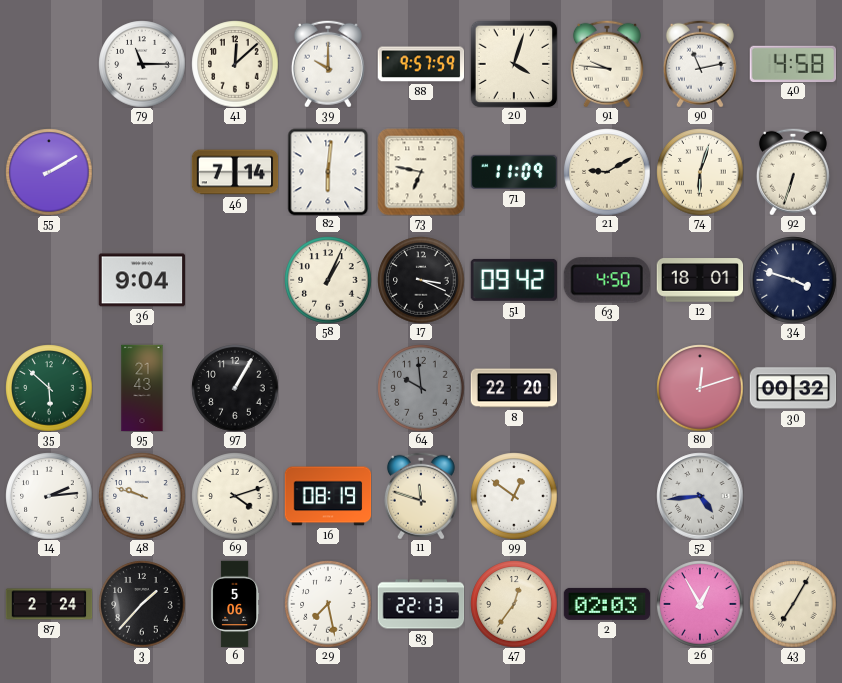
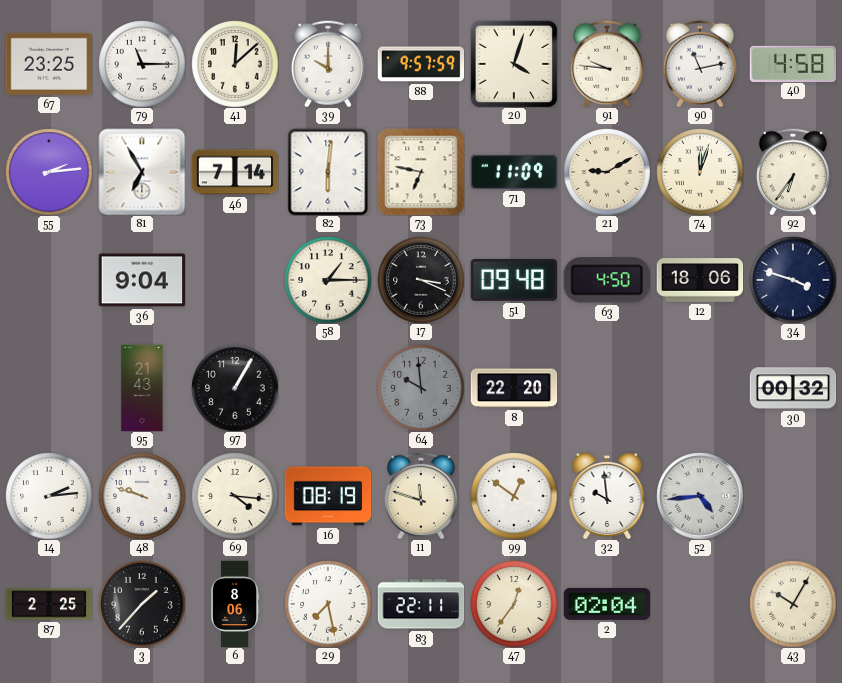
67: none -> 23:25 (49, 64)
55: 2:10 -> 2:14 (49, 172)
81: none -> 6:55 (142, 172)
74: 6:03 -> 12:03 (700, 172)
92: 6:33 -> 6:36 (793, 172)
58: 1:04 -> 1:15 (328, 280)
51: 09:42 -> 09:48 (513, 280)
12: 18:01 -> 18:06 (700, 280)
35: 5:52 -> none (49, 388)
80: 12:12 -> none (700, 388)
69: 4:12 -> 4:16 (235, 496)
32: none -> 9:59 (607, 496)
87: 2:24 -> 2:25 (49, 604)
6: 5:06 -> 8:06 (235, 604)
83: 22:13 -> 22:11 (421, 604)
2: 02:03 -> 02:04 (607, 604)
26: 12:55 -> none (700, 604)
43: 7:05 -> 10:05 (793, 604)
